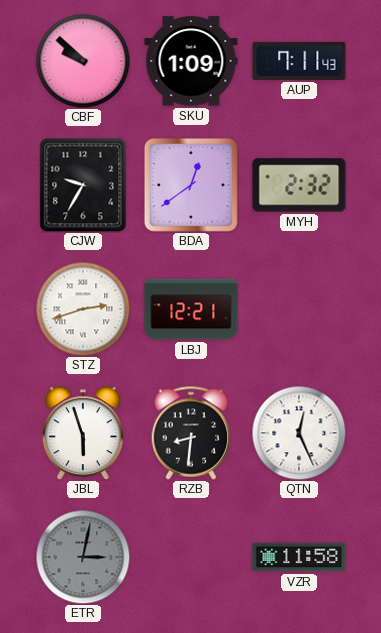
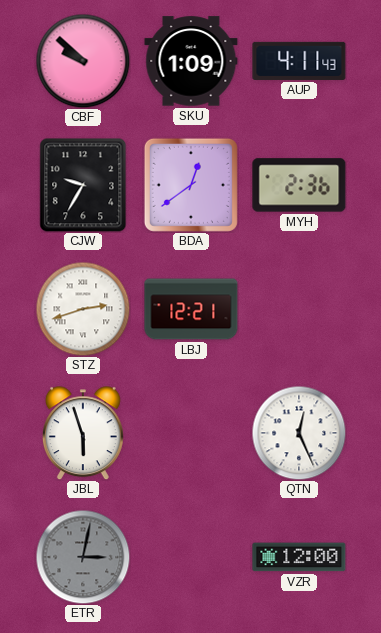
AUP: 7:11 -> 4:11 (299, 61)
MYH: 2:32 -> 2:36 (299, 185)
RZB: 8:31 -> none (191, 433)
VZR: 11:58 -> 12:00 (299, 557)
